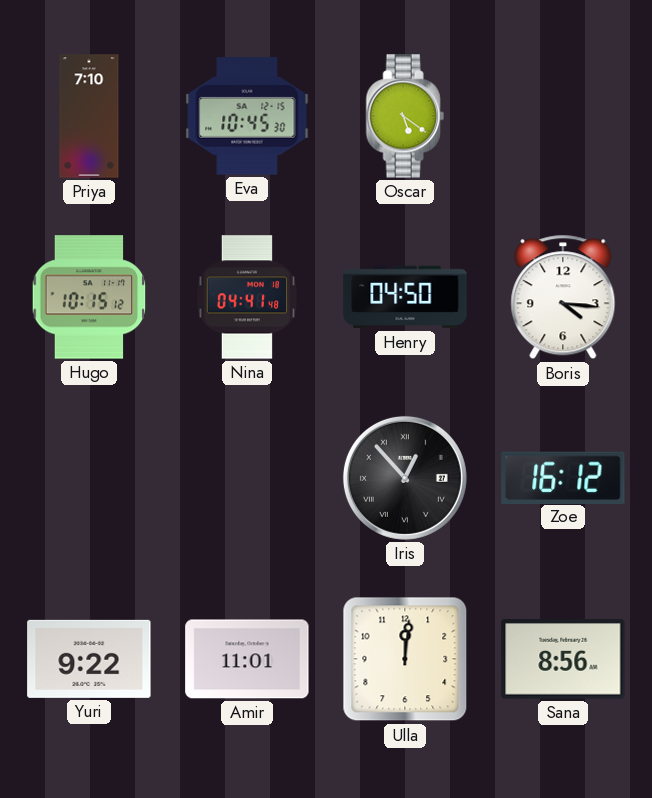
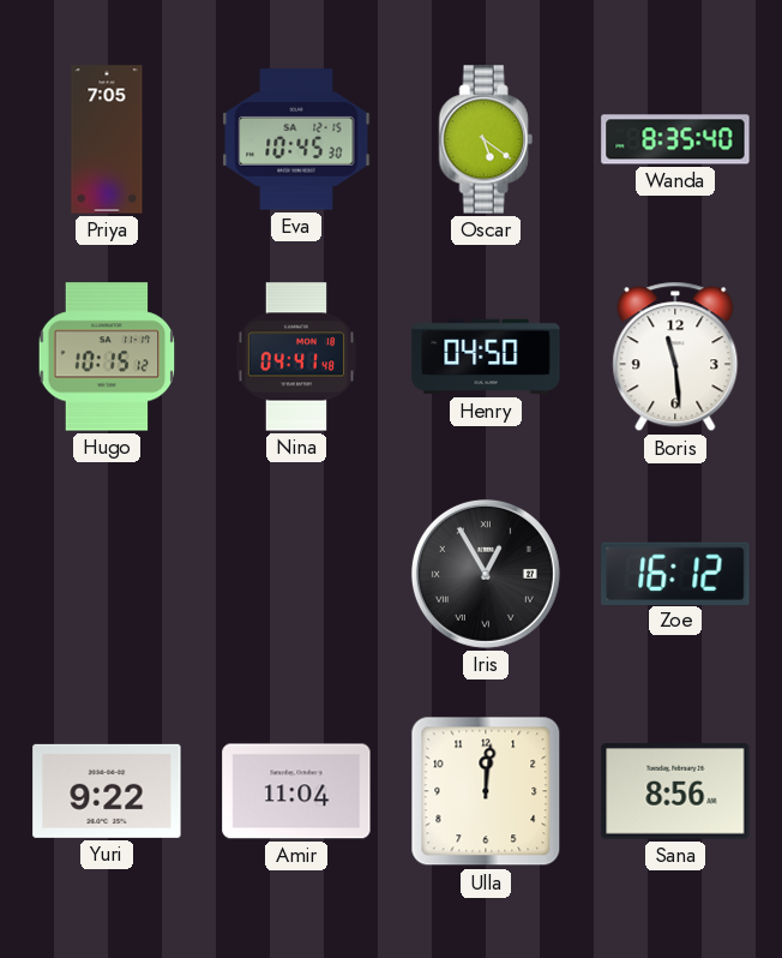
Priya: 7:10 -> 7:05 (107, 139)
Wanda: none -> 8:35 (675, 139)
Boris: 4:16 -> 11:29 (675, 357)
Iris: 12:53 -> 12:55 (486, 574)
Amir: 11:01 -> 11:04 (296, 791)
